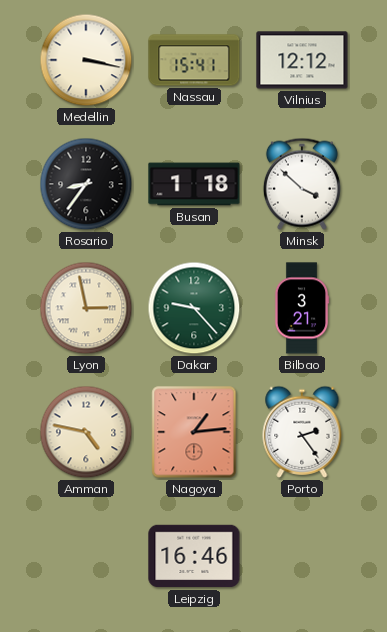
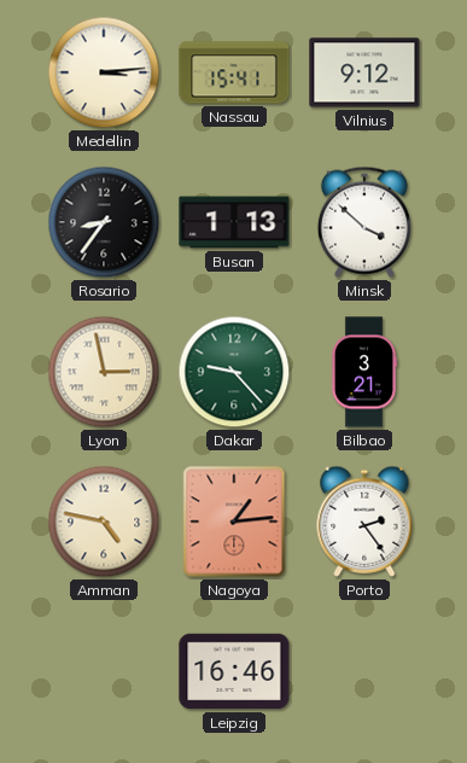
Medellin: 3:17 -> 3:14 (104, 72)
Vilnius: 12:12 -> 9:12 (364, 72)
Busan: 1:18 -> 1:13 (234, 222)
